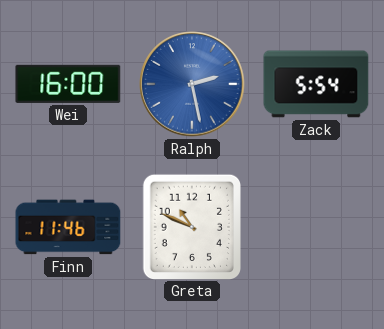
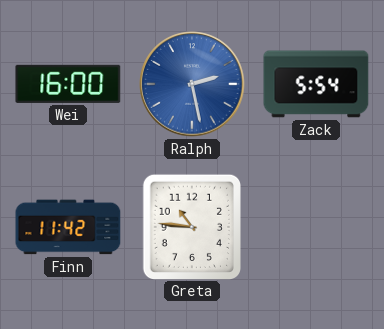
Finn: 11:46 -> 11:42 (68, 227)
Greta: 10:49 -> 10:46 (191, 226)
